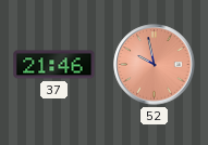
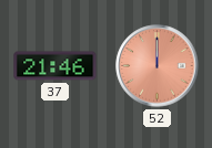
52: 9:58 -> 12:00 (158, 66)
